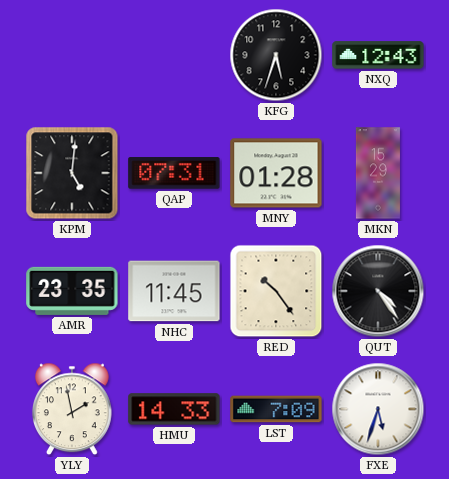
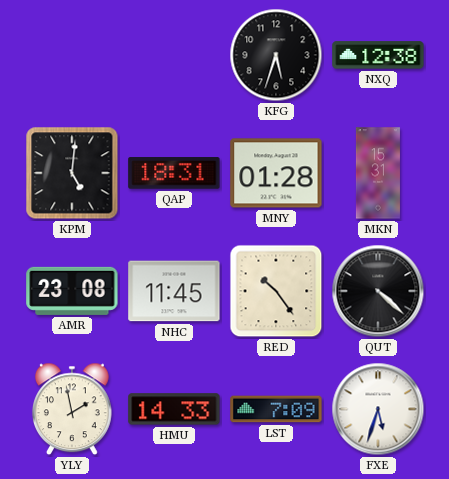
NXQ: 12:43 -> 12:38 (378, 55)
QAP: 07:31 -> 18:31 (174, 173)
MKN: 15:29 -> 15:31 (378, 173)
AMR: 23:35 -> 23:08 (72, 291)
QUT: 4:24 -> 4:22 (378, 291)
